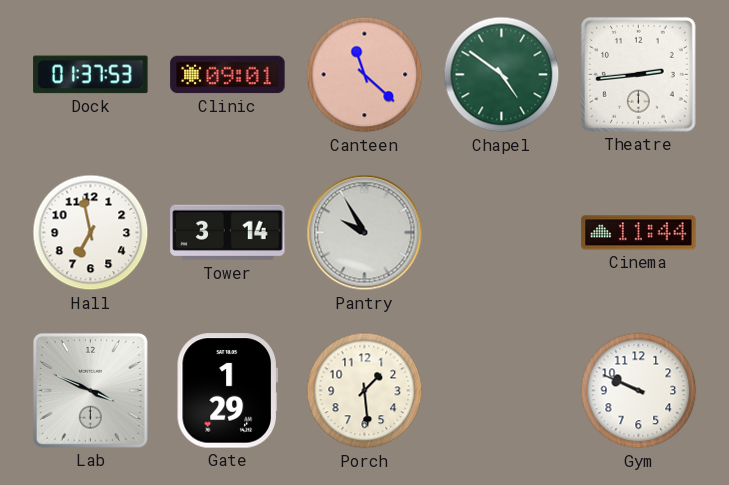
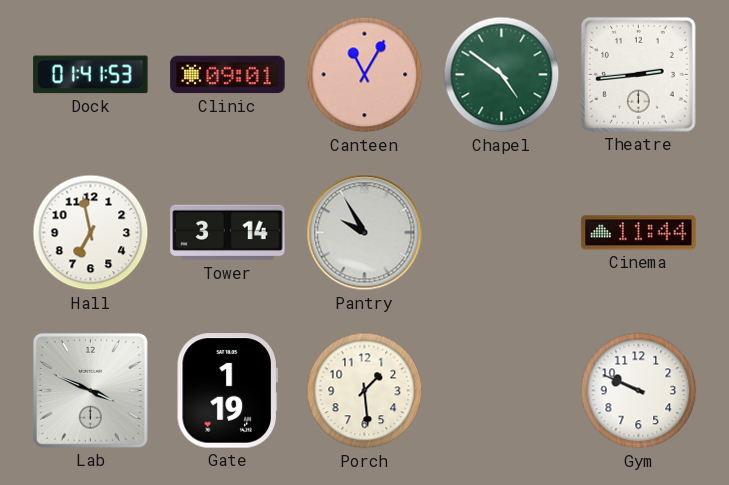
Dock: 01:37 -> 01:41 (91, 75)
Canteen: 11:22 -> 11:05 (365, 75)
Gate: 1:29 -> 1:19 (227, 391)
